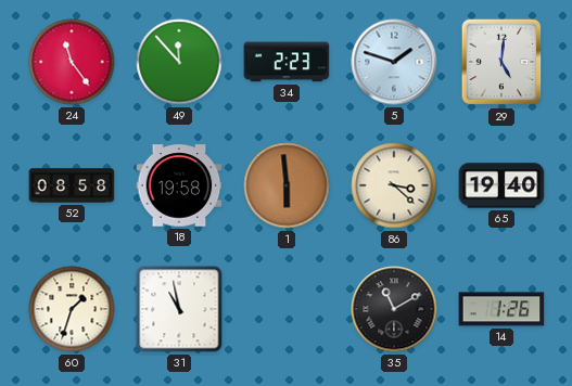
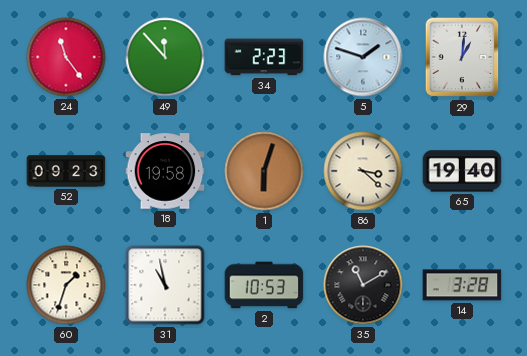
29: 5:01 -> 1:01 (462, 57)
52: 08:58 -> 09:23 (66, 171)
1: 5:59 -> 6:03 (264, 171)
2: none -> 10:53 (264, 285)
14: 1:26 -> 3:28 (462, 285)
